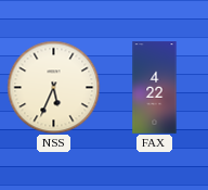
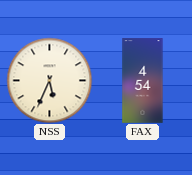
FAX: 4:22 -> 4:54 (143, 81)
